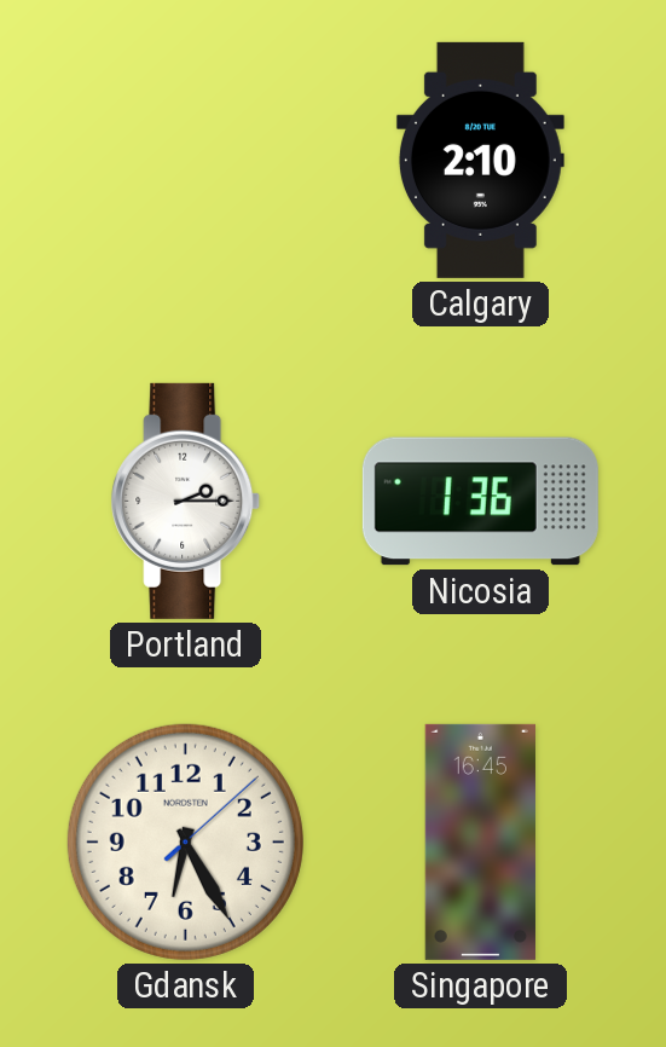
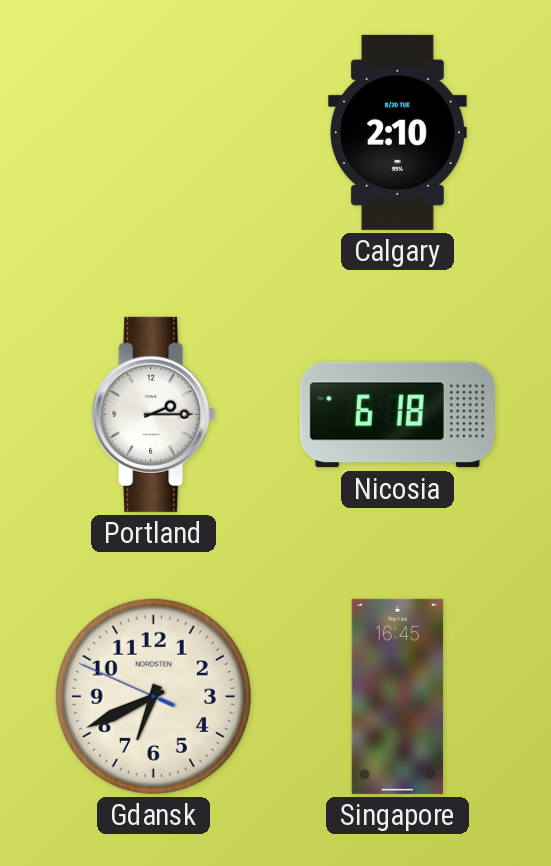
Nicosia: 1:36 -> 6:18 (397, 415)
Gdansk: 6:25 -> 6:40 (153, 696)
